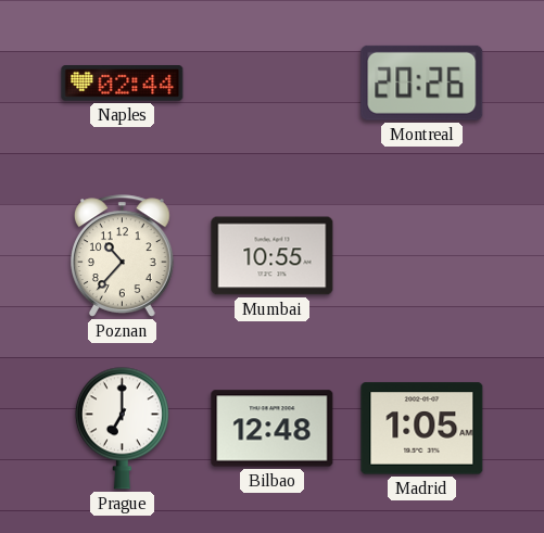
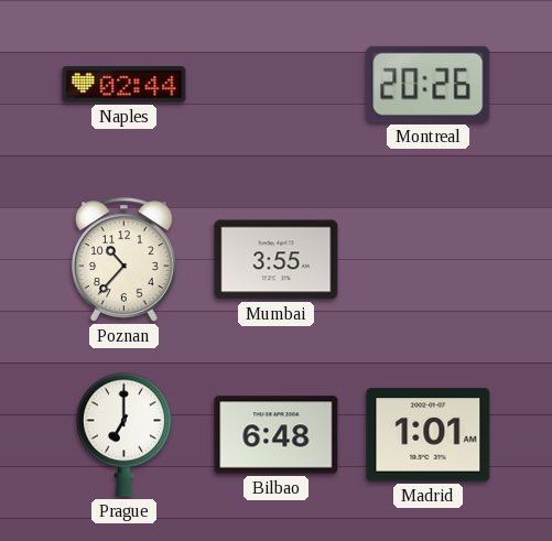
Mumbai: 10:55 -> 3:55 (277, 260)
Bilbao: 12:48 -> 6:48 (277, 435)
Madrid: 1:05 -> 1:01 (429, 435)
